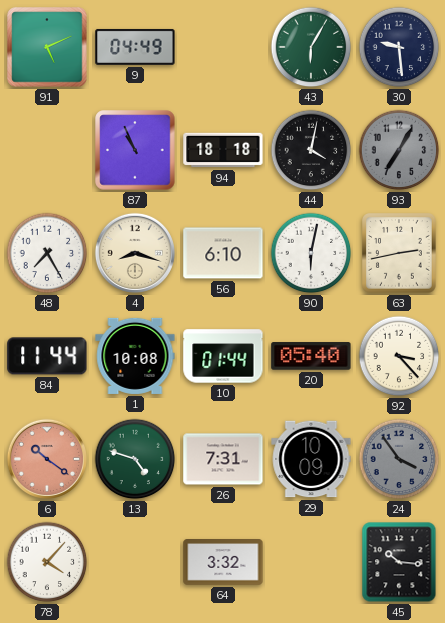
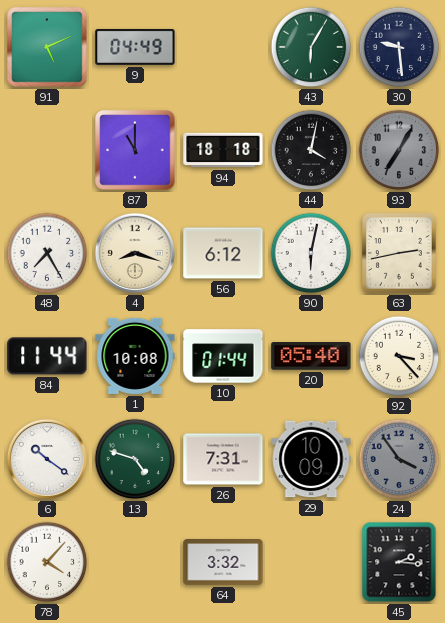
87: 10:56 -> 11:00 (135, 150)
56: 6:10 -> 6:12 (223, 253)
6 dial: salmon -> white (47, 459)
45: 10:16 -> 2:16 (399, 562)
